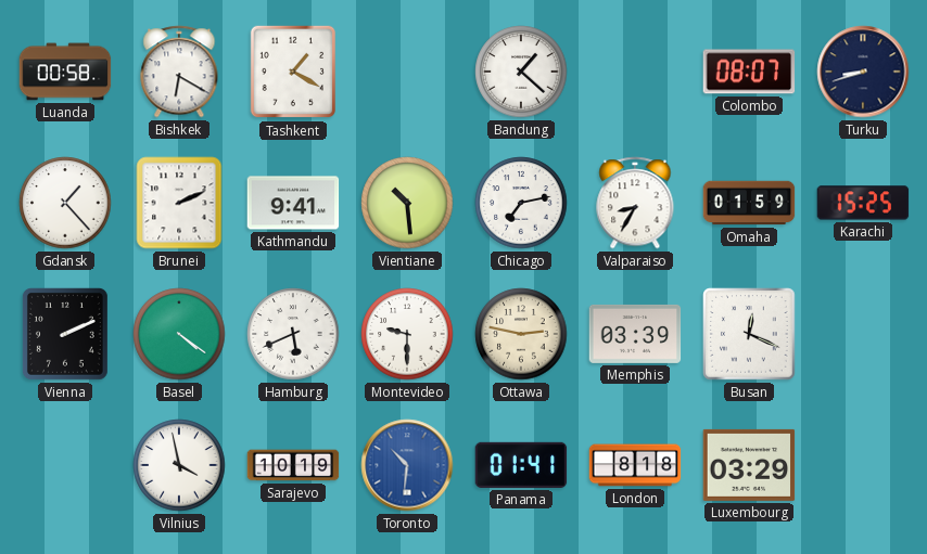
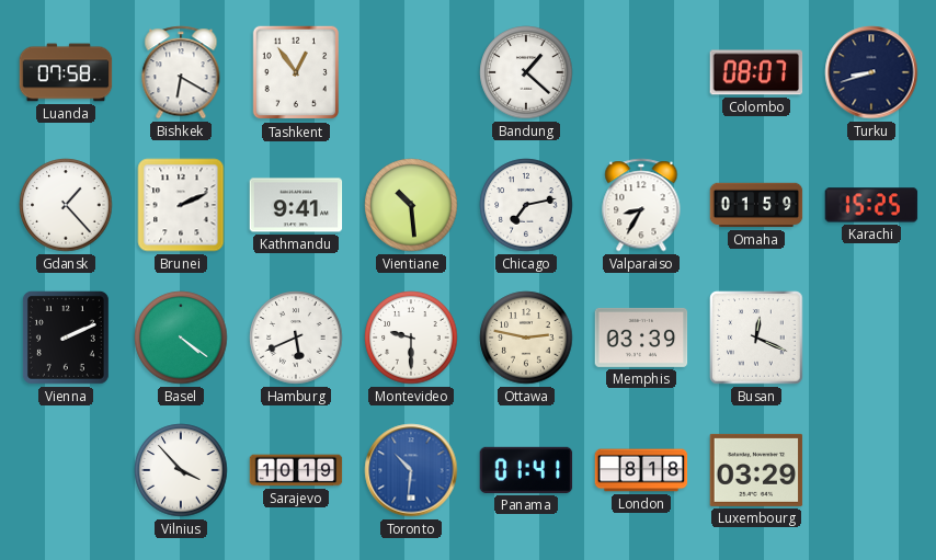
Luanda: 00:58 -> 07:58 (66, 72)
Tashkent: 1:20 -> 12:54 (296, 72)
Vilnius: 3:58 -> 3:53 (181, 470)
